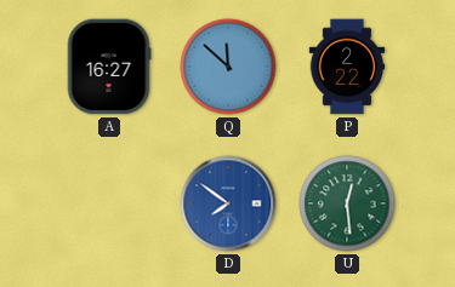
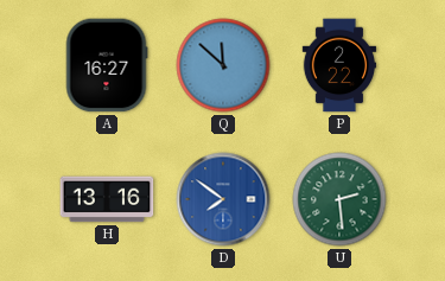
H: none -> 13:16 (107, 199)
U: 12:29 -> 2:29 (339, 199)
